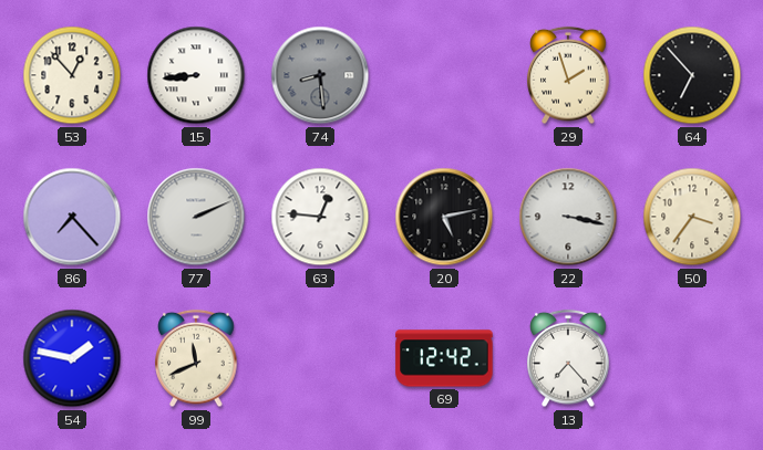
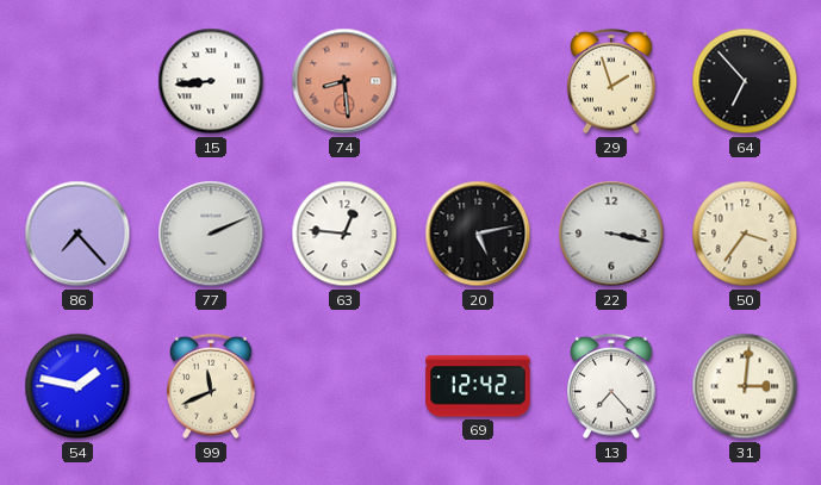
53: 12:53 -> none (72, 75)
74 dial: grey -> salmon (344, 81)
31: none -> 3:01 (745, 386)
